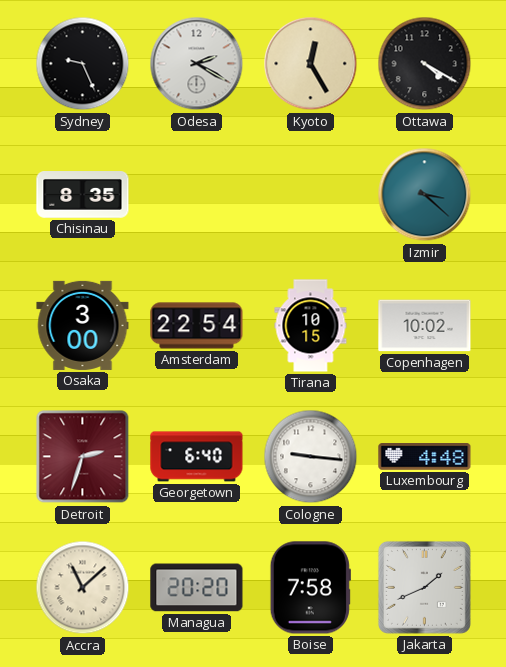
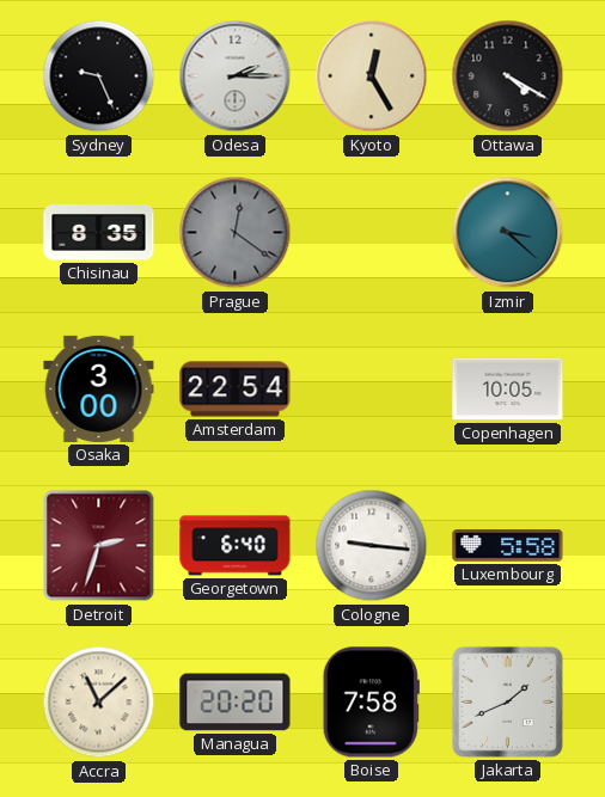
Odesa: 2:20 -> 2:15 (236, 76)
Prague: none -> 12:21 (236, 233)
Tirana: 10:15 -> none (311, 326)
Copenhagen: 10:02 -> 10:05 (508, 390)
Luxembourg: 4:48 -> 5:58 (508, 546)
